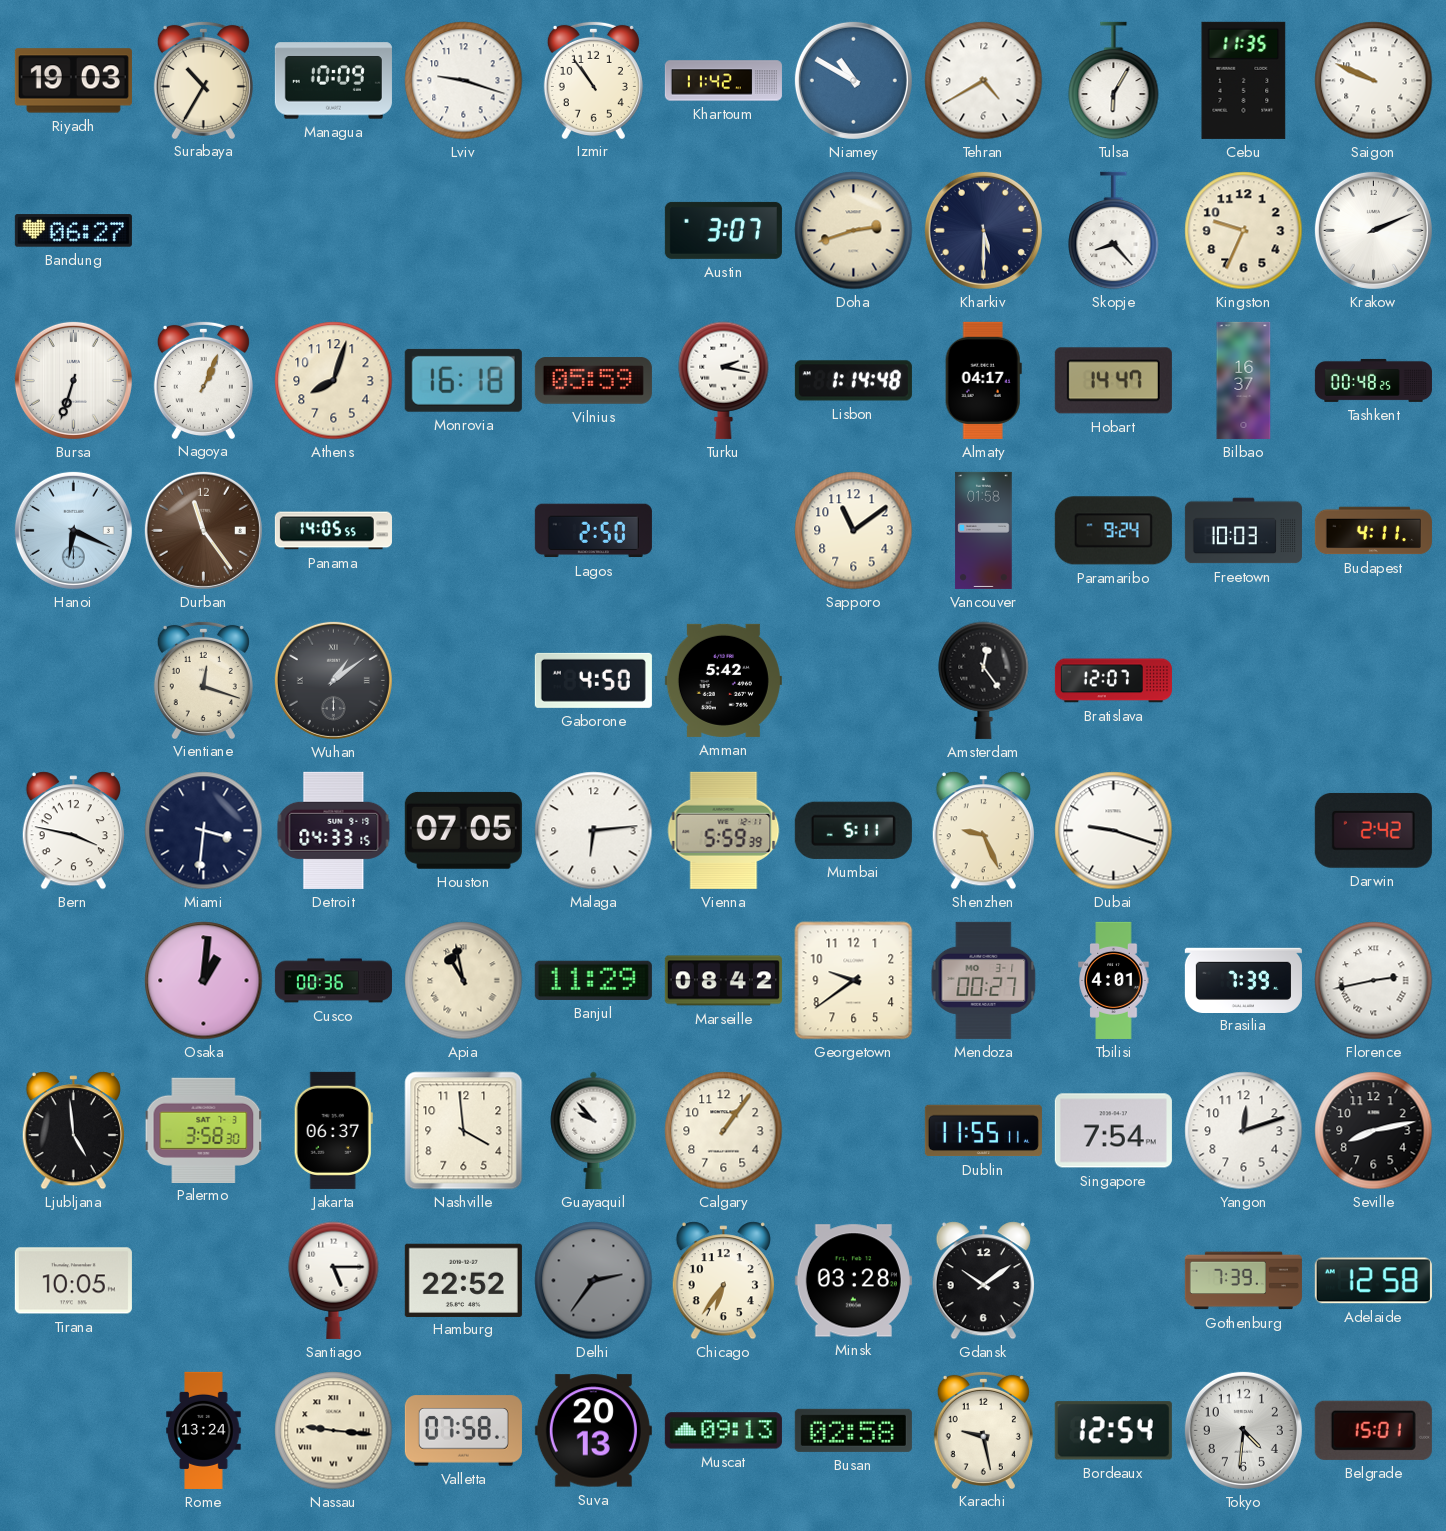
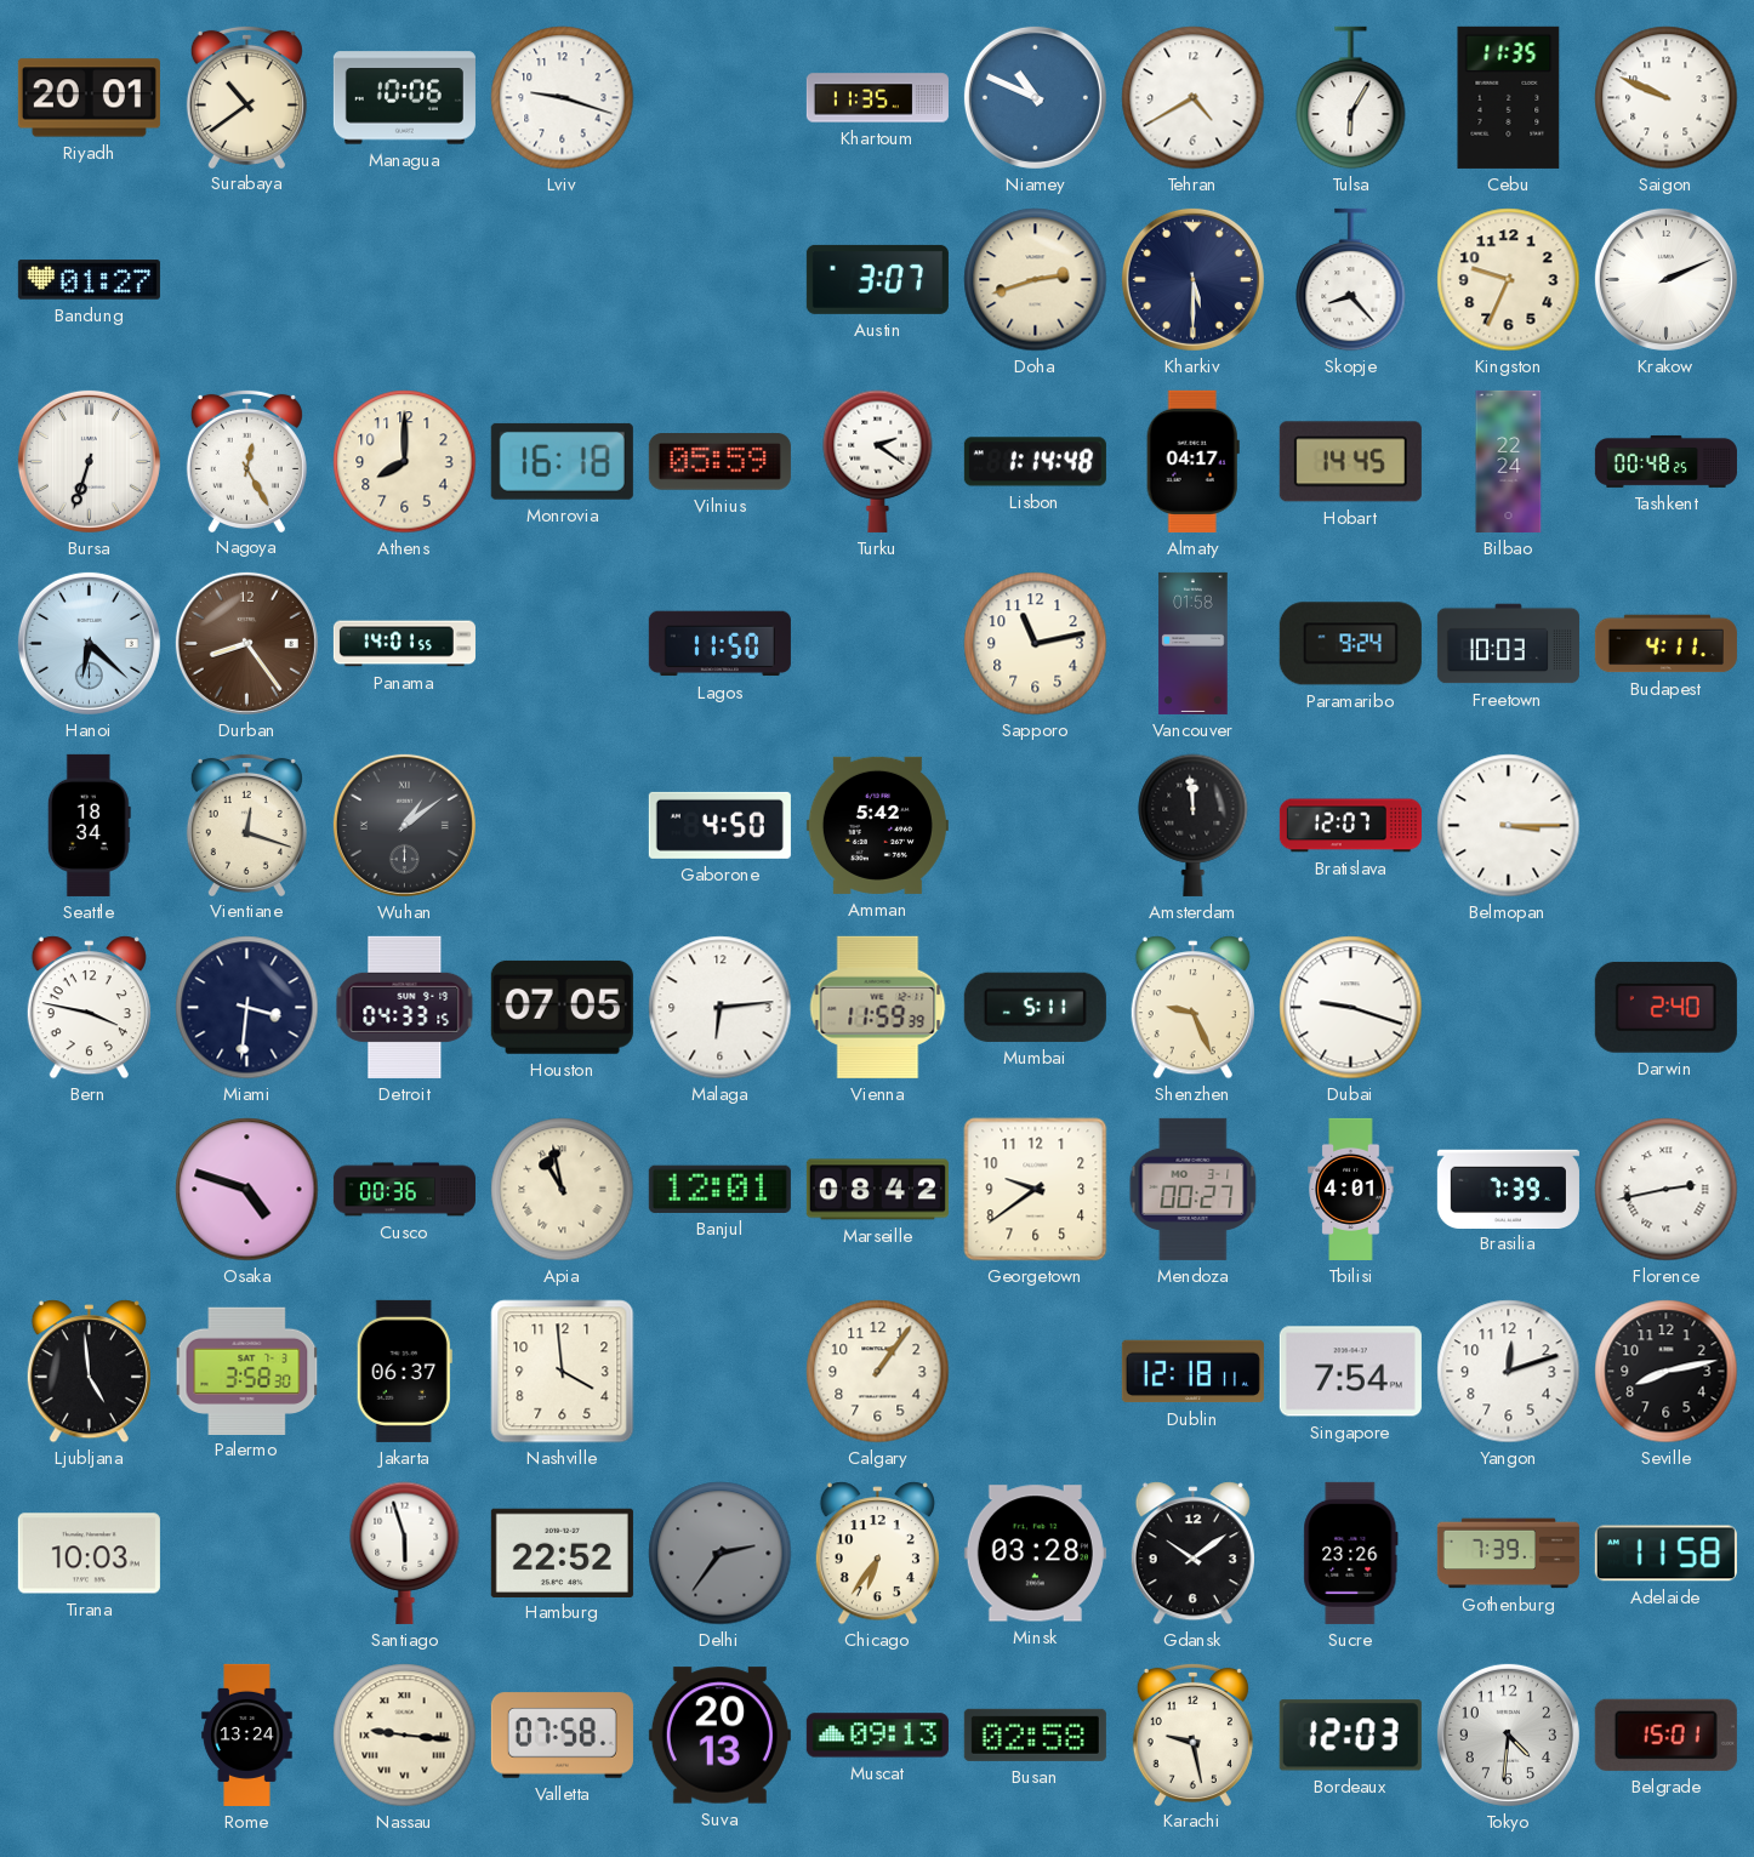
Riyadh: 19:03 -> 20:01 (89, 98)
Surabaya: 10:35 -> 10:39 (246, 96)
Managua: 10:09 -> 10:06 (404, 98)
Izmir: 10:54 -> none (593, 79)
Khartoum: 11:42 -> 11:35 (877, 98)
Niamey: 10:50 -> 10:49 (1035, 97)
Bandung: 06:27 -> 01:27 (89, 280)
Nagoya: 1:04 -> 12:25 (246, 460)
Athens: 8:03 -> 8:00 (405, 462)
Turku: 2:17 -> 2:21 (878, 461)
Hobart: 14:47 -> 14:45 (1350, 462)
Bilbao: 16:37 -> 22:24 (1509, 461)
Hanoi: 6:19 -> 6:22 (89, 643)
Durban: 11:24 -> 8:24 (246, 643)
Panama: 14:05 -> 14:01 (404, 644)
Lagos: 2:50 -> 11:50 (719, 644)
Sapporo: 11:09 -> 11:13 (1036, 644)
Seattle: none -> 18:34 (89, 825)
Amsterdam: 12:24 -> 11:59 (1194, 825)
Belmopan: none -> 3:15 (1509, 826)
Vienna: 5:59 -> 11:59 (878, 1007)
Darwin: 2:42 -> 2:40 (1665, 1007)
Osaka: 1:01 -> 4:48 (247, 1190)
Banjul: 11:29 -> 12:01 (719, 1189)
Guayaquil: 9:53 -> none (594, 1130)
Dublin: 11:55 -> 12:18 (1192, 1372)
Tirana: 10:05 -> 10:03 (89, 1554)
Santiago: 5:15 -> 5:57 (405, 1553)
Sucre: none -> 23:26 (1351, 1553)
Adelaide: 12:58 -> 11:58 (1665, 1554)
Bordeaux: 12:54 -> 12:03 (1350, 1736)
